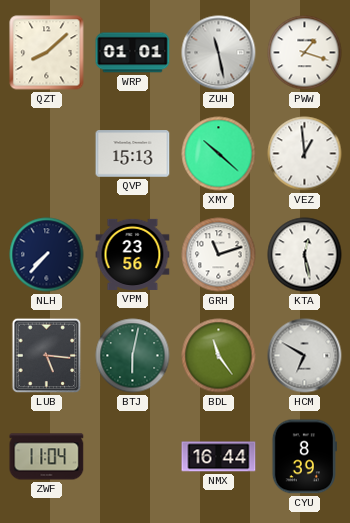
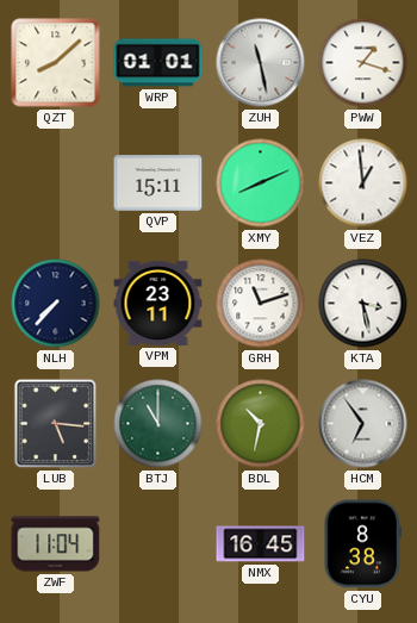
QVP: 15:13 -> 15:11 (158, 183)
XMY: 10:22 -> 8:11 (261, 183)
VPM: 23:56 -> 23:11 (158, 303)
KTA: 12:28 -> 3:28 (363, 304)
BTJ: 6:02 -> 11:00 (158, 424)
BDL: 11:24 -> 10:32 (261, 424)
HCM: 6:50 -> 6:54 (363, 424)
NMX: 16:44 -> 16:45 (261, 544)
CYU: 8:39 -> 8:38 (362, 544)
